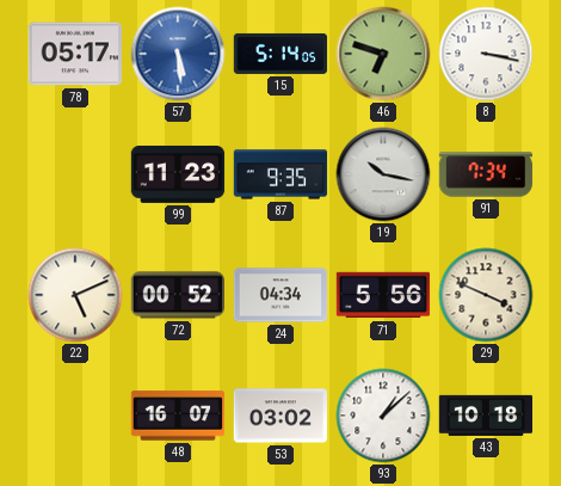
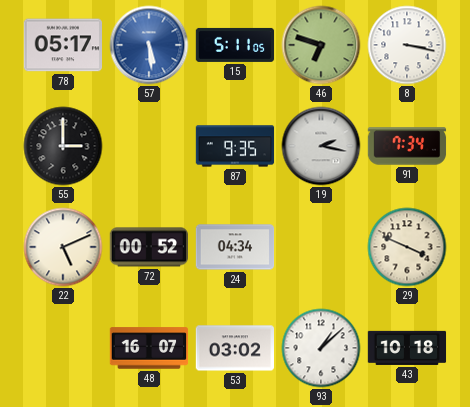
15: 5:14 -> 5:11 (235, 45)
55: none -> 3:00 (63, 146)
99: 11:23 -> none (178, 174)
19: 10:17 -> 2:17 (321, 146)
71: 5:56 -> none (383, 295)
